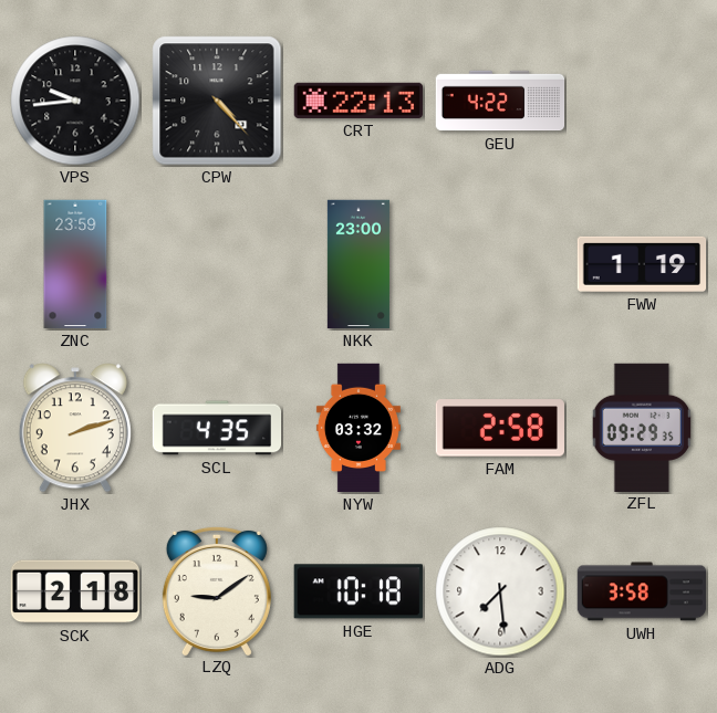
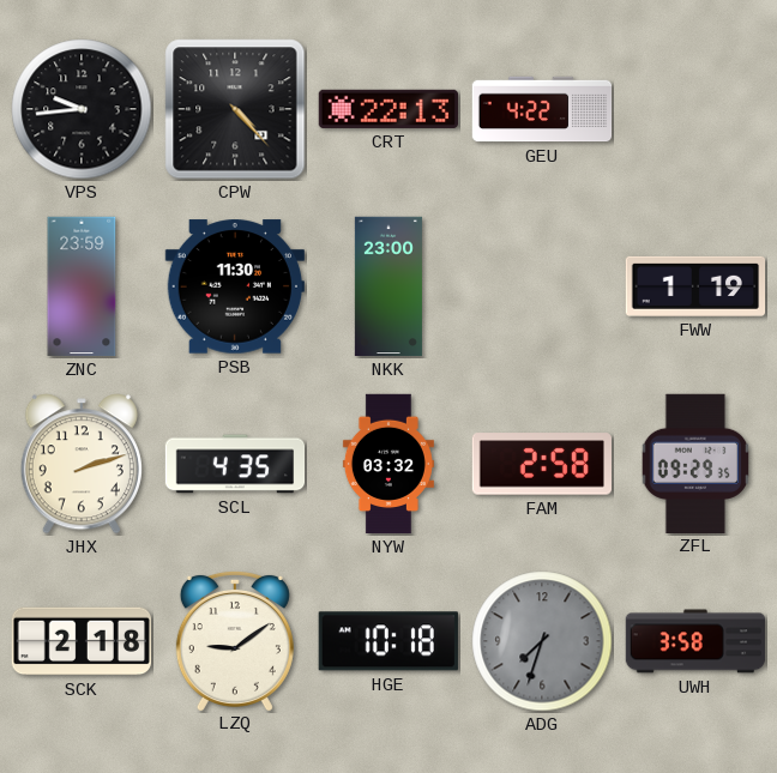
PSB: none -> 11:30 (235, 286)
ADG: 7:29 -> 7:33 (542, 641)
ADG dial: white -> grey (542, 641)
